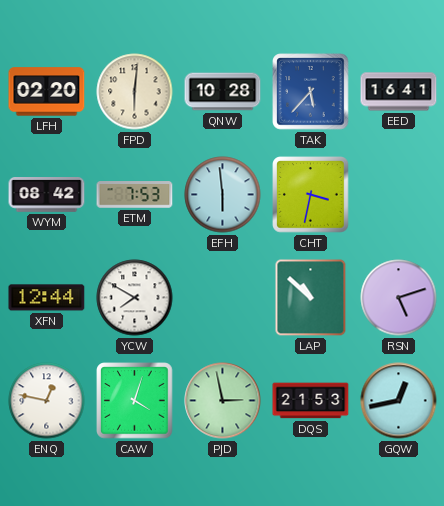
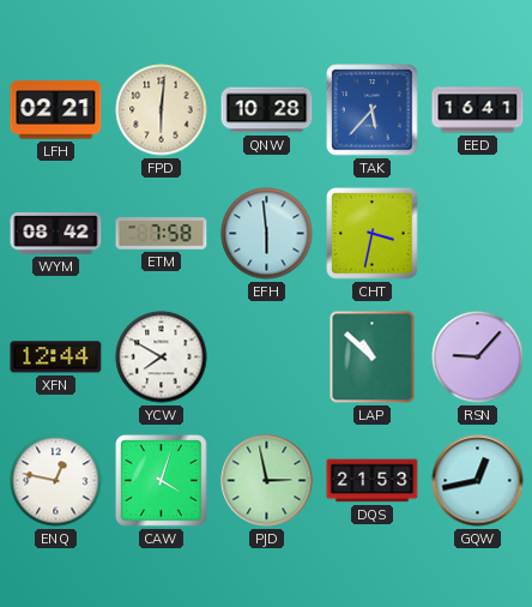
LFH: 02:20 -> 02:21 (56, 110)
ETM: 7:53 -> 7:58 (162, 234)
RSN: 5:12 -> 9:07 (478, 357)
